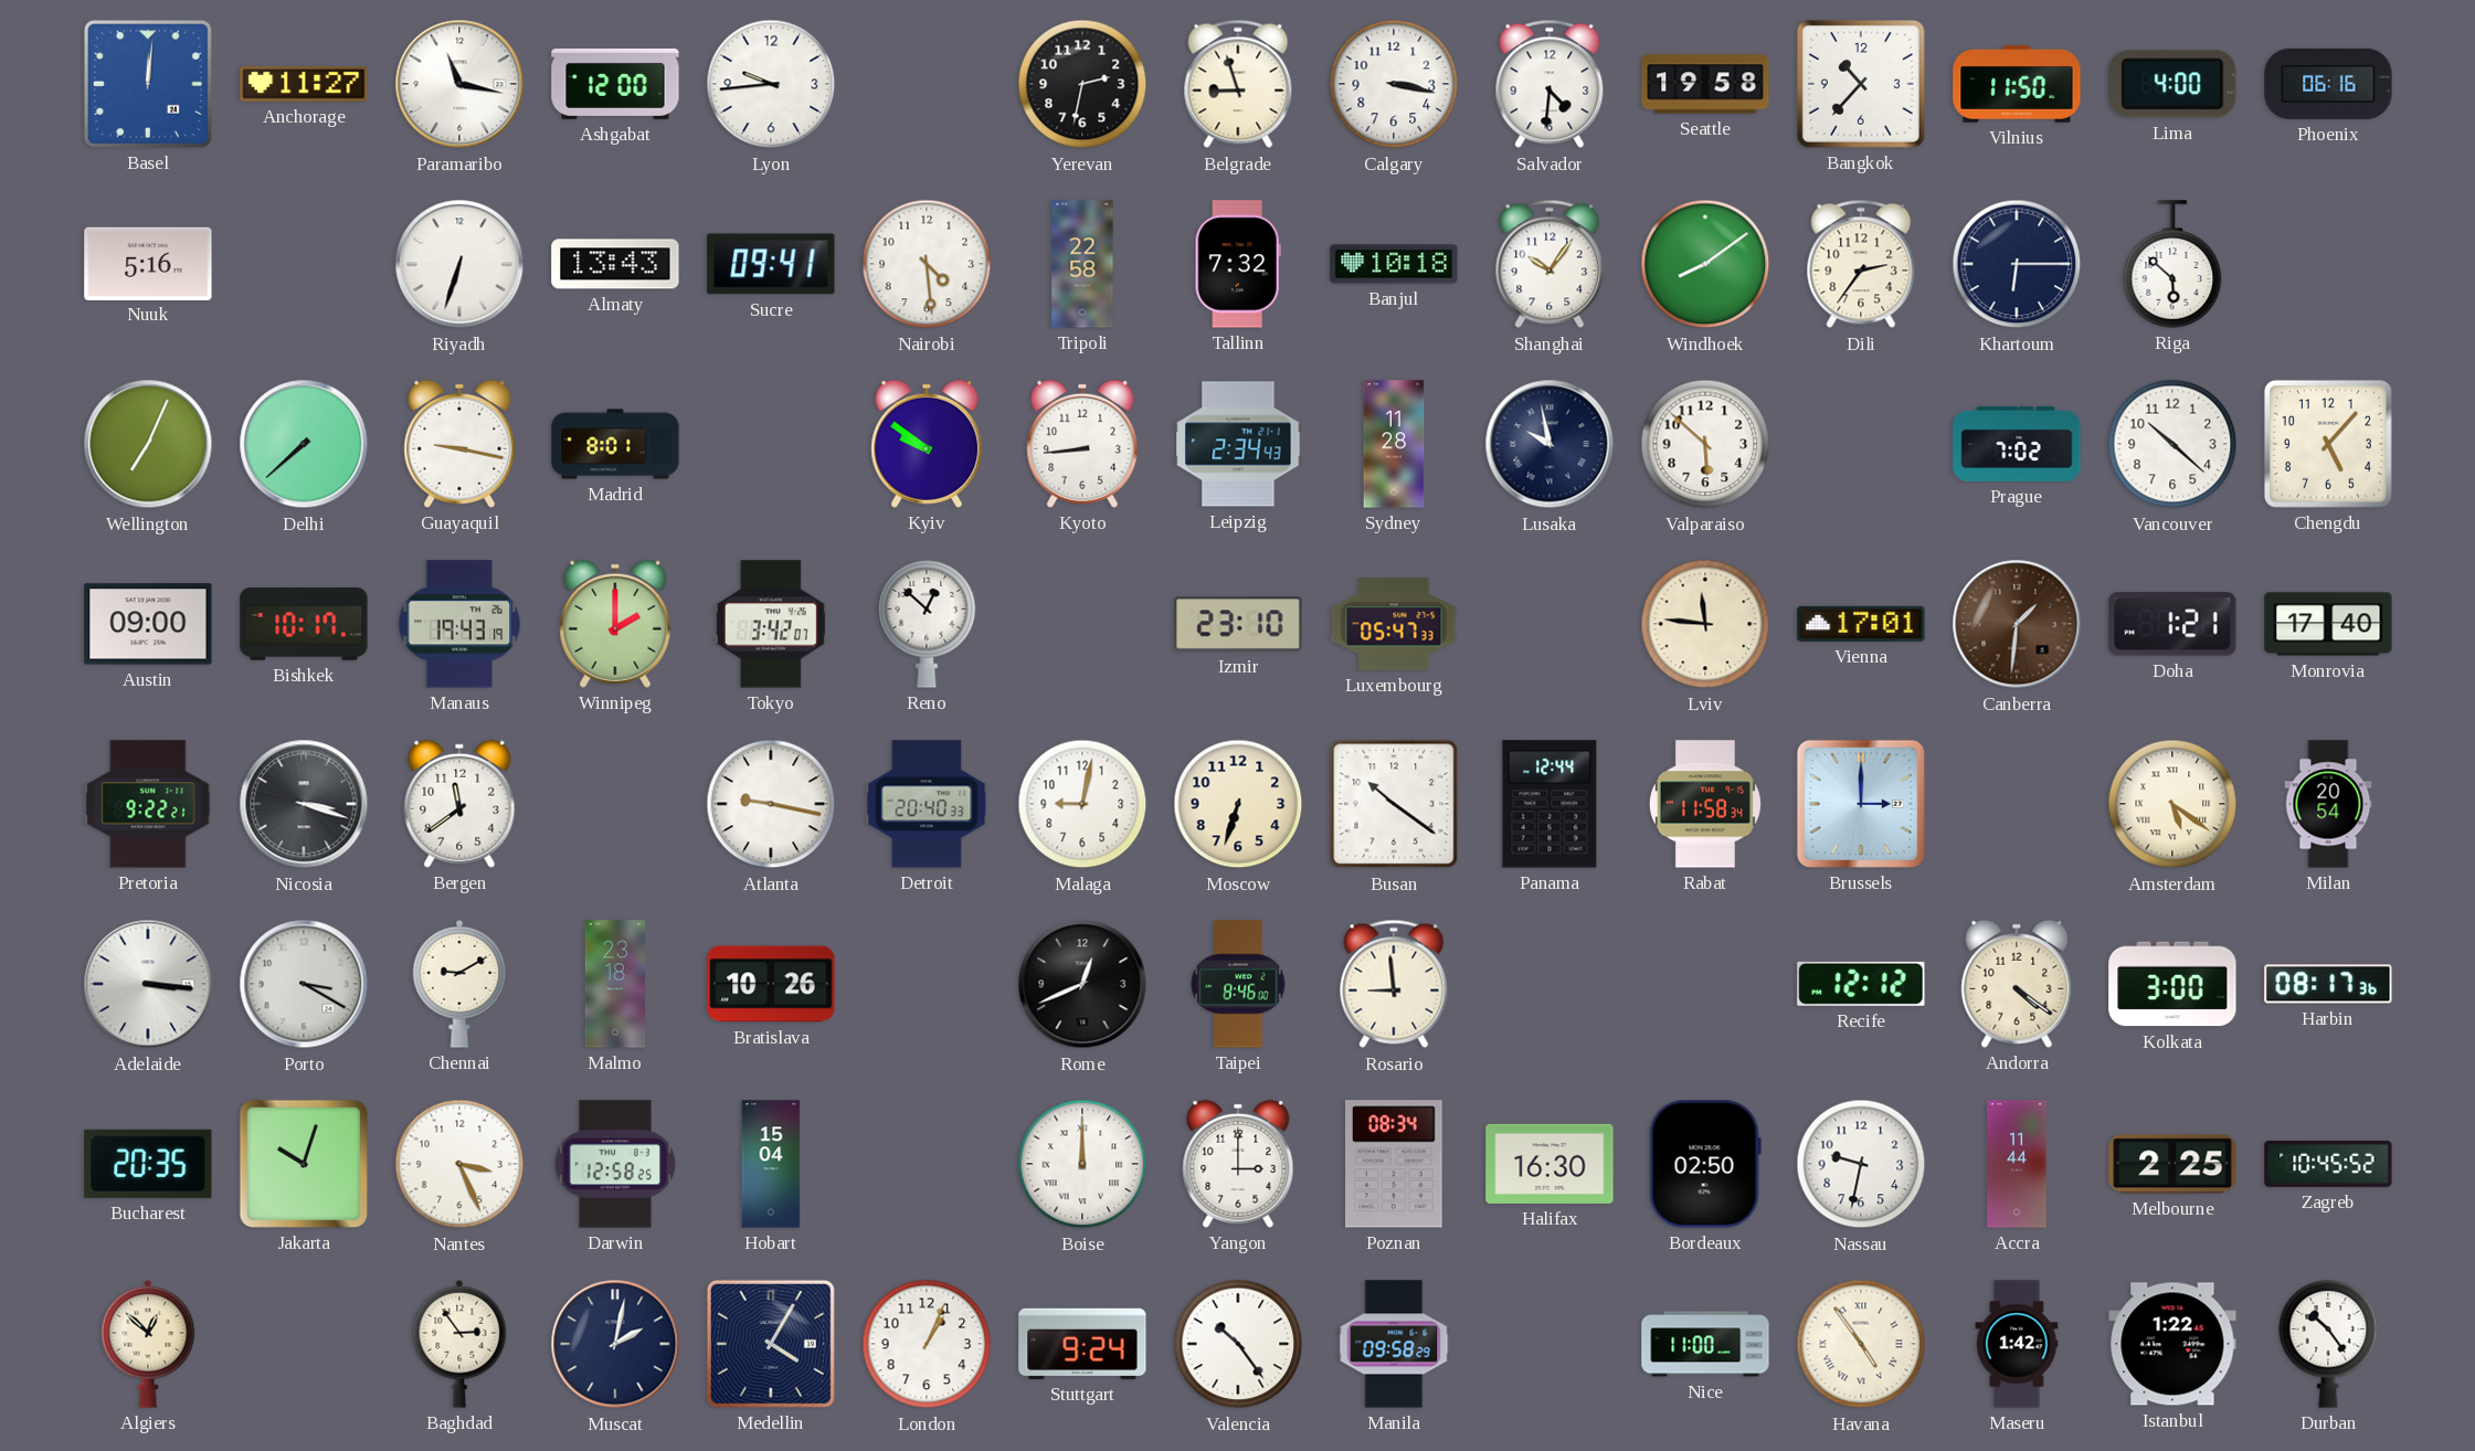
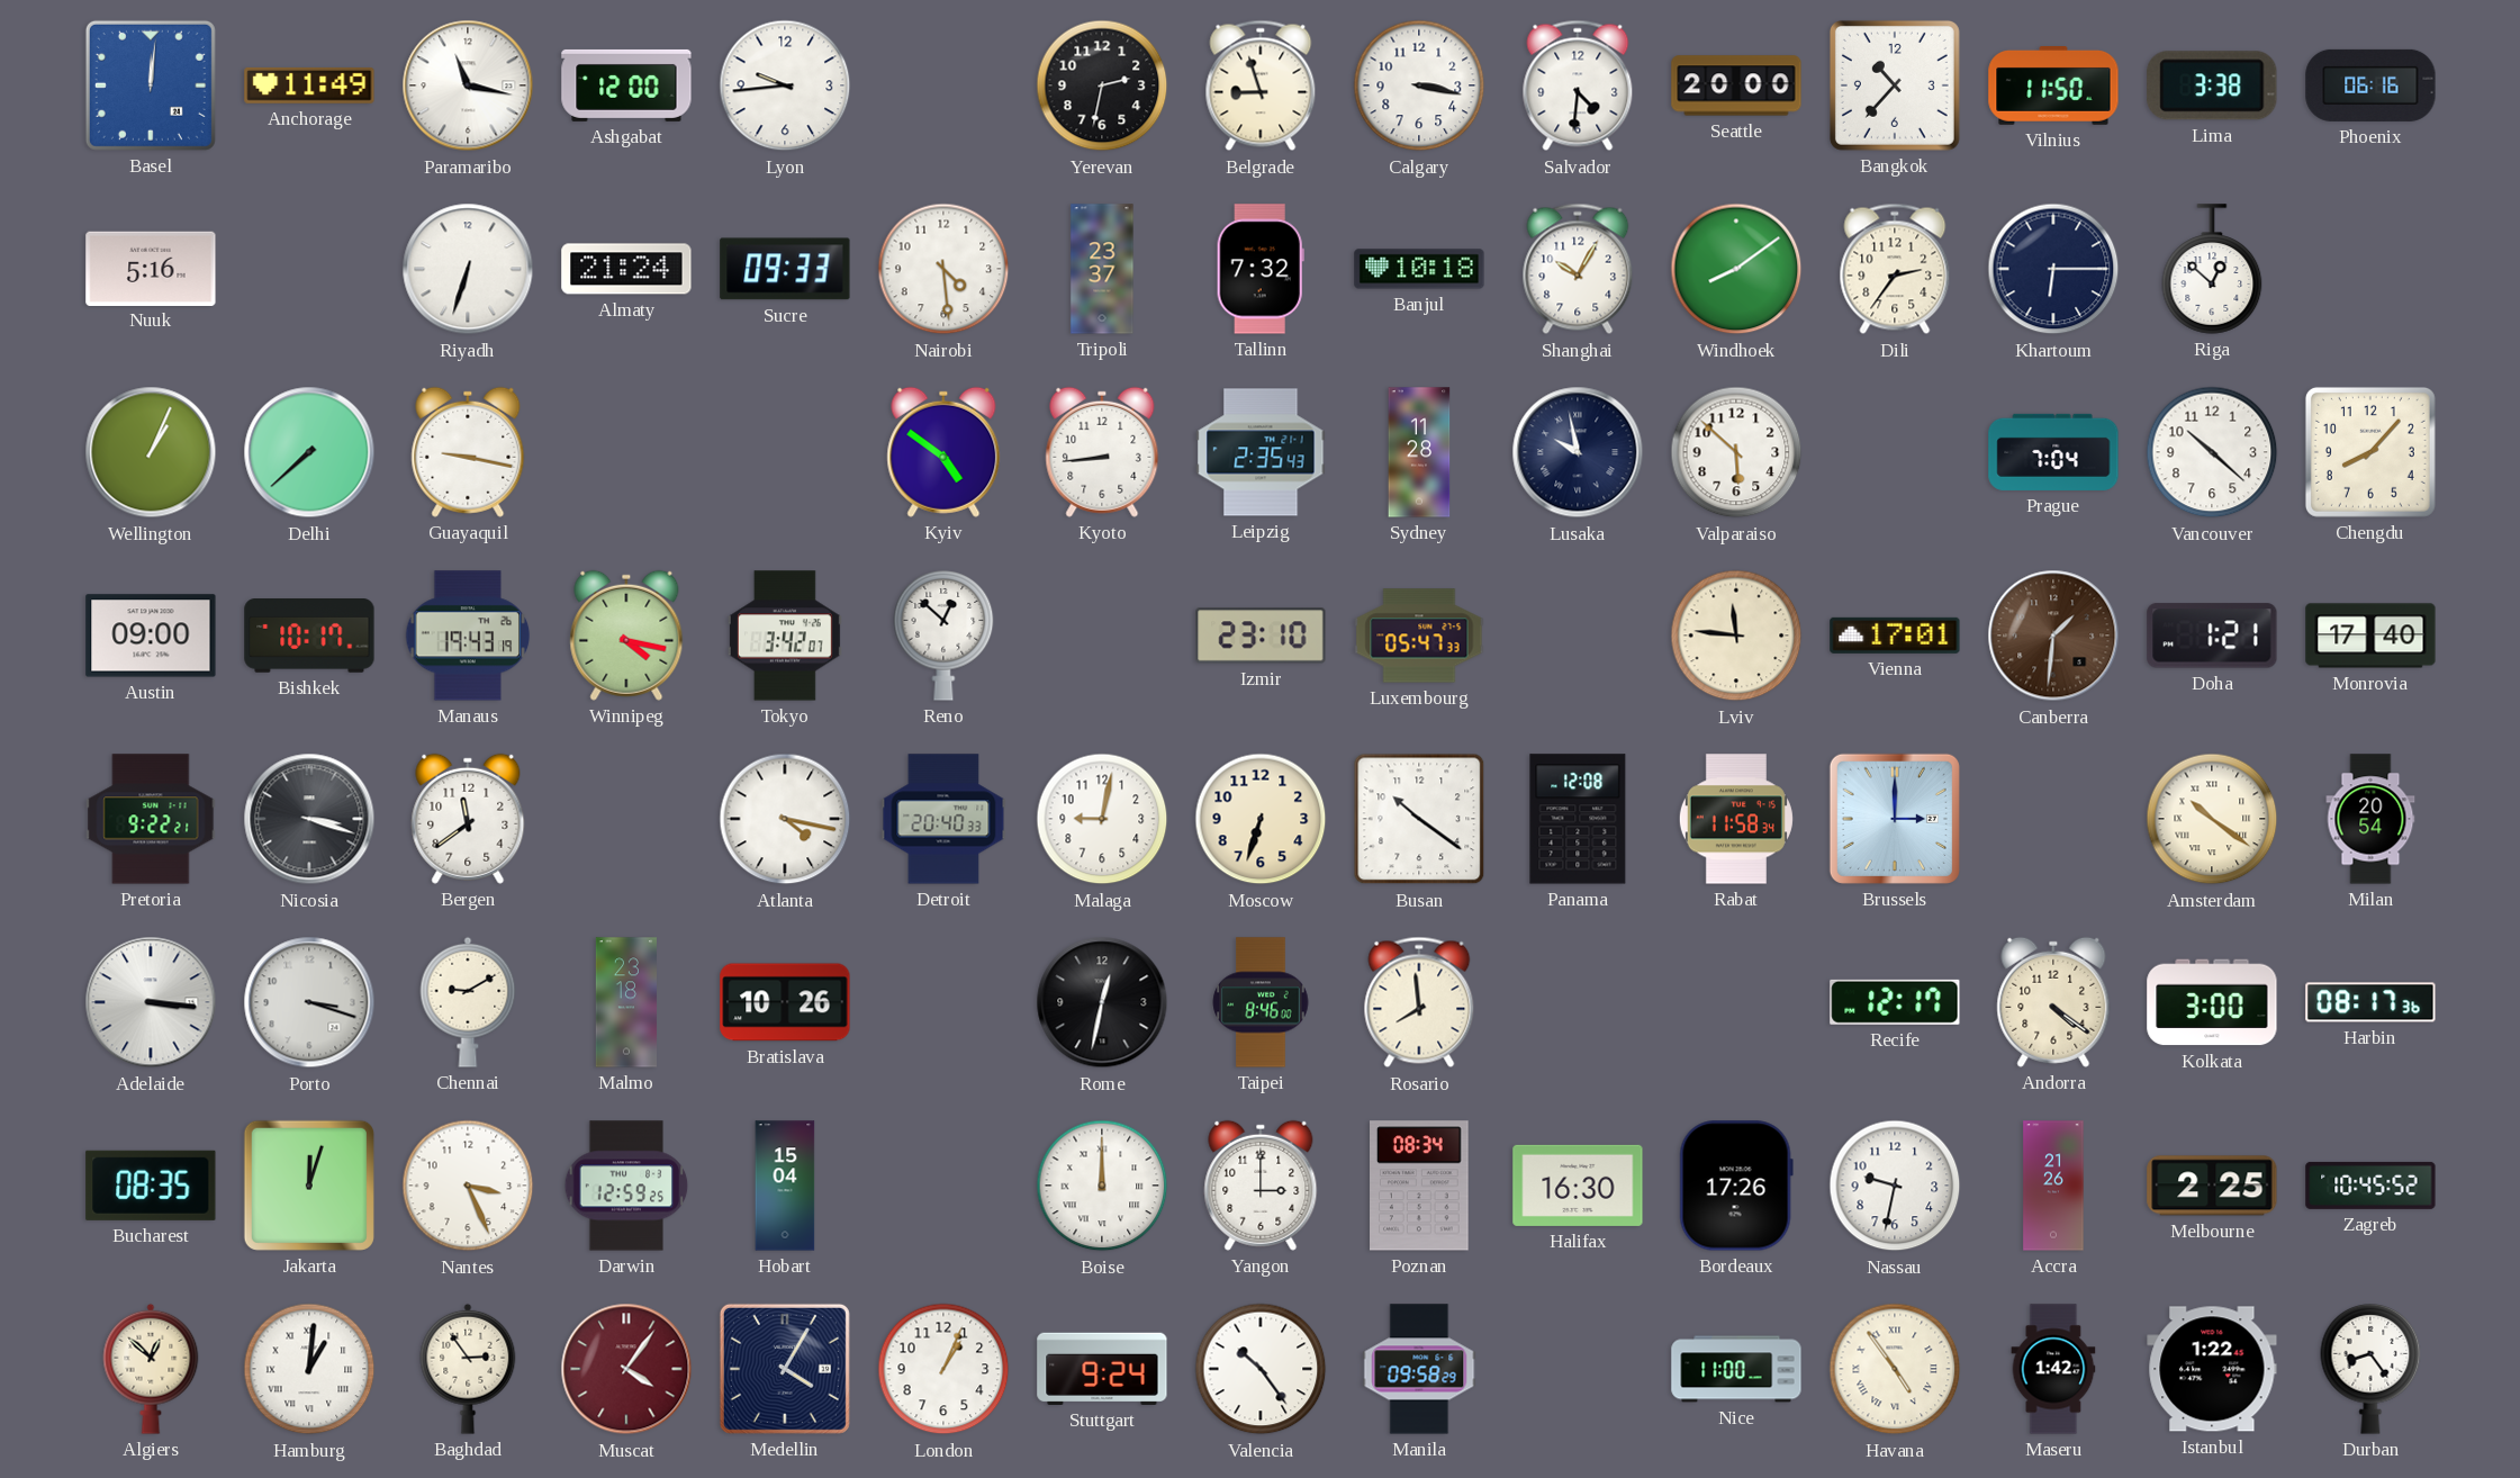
Anchorage: 11:27 -> 11:49 (309, 85)
Seattle: 19:58 -> 20:00 (1736, 85)
Lima: 4:00 -> 3:38 (2212, 85)
Almaty: 13:43 -> 21:24 (626, 269)
Sucre: 09:41 -> 09:33 (785, 269)
Tripoli: 22:58 -> 23:37 (1102, 269)
Shanghai: 10:06 -> 10:05 (1578, 269)
Riga: 5:52 -> 12:52 (2212, 269)
Wellington: 7:04 -> 1:04 (151, 452)
Madrid: 8:01 -> none (615, 444)
Kyiv: 9:51 -> 4:51 (943, 452)
Leipzig: 2:34 -> 2:35 (1261, 452)
Prague: 7:02 -> 7:04 (2053, 452)
Chengdu: 5:07 -> 8:07 (2370, 452)
Winnipeg: 2:00 -> 4:17 (626, 636)
Atlanta: 9:17 -> 4:17 (785, 819)
Panama: 12:44 -> 12:08 (1578, 819)
Amsterdam: 5:21 -> 10:21 (2212, 819)
Porto: 3:20 -> 3:18 (309, 1002)
Rome: 12:41 -> 12:32 (1102, 1002)
Rosario: 8:59 -> 7:59 (1419, 1002)
Recife: 12:12 -> 12:17 (1895, 1002)
Bucharest: 20:35 -> 08:35 (151, 1186)
Jakarta: 10:03 -> 12:03 (309, 1186)
Darwin: 12:58 -> 12:59 (626, 1186)
Bordeaux: 02:50 -> 17:26 (1736, 1186)
Accra: 11:44 -> 21:26 (2053, 1186)
Hamburg: none -> 1:01 (309, 1369)
Muscat: 2:02 -> 4:06 (626, 1369)
Muscat dial: navy -> burgundy (626, 1369)
Durban: 10:24 -> 8:24 (2370, 1370)
